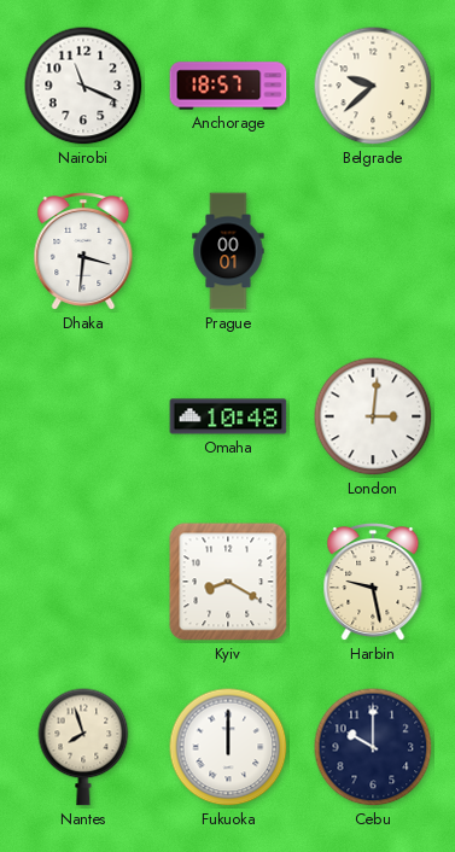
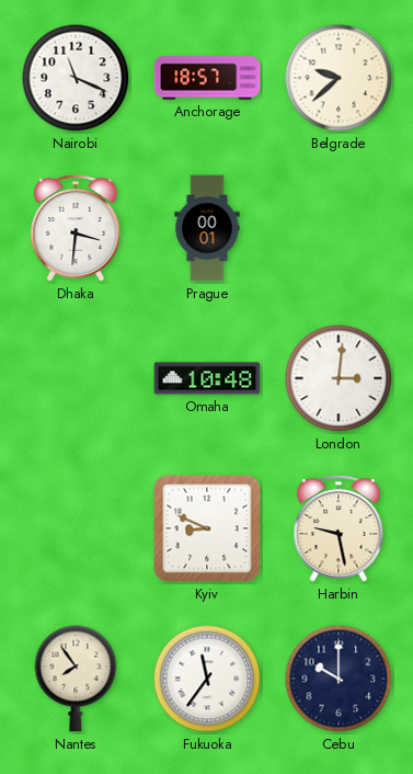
Kyiv: 8:20 -> 8:49 (207, 528)
Nantes: 7:57 -> 7:54 (76, 679)
Fukuoka: 12:00 -> 11:36 (207, 679)
